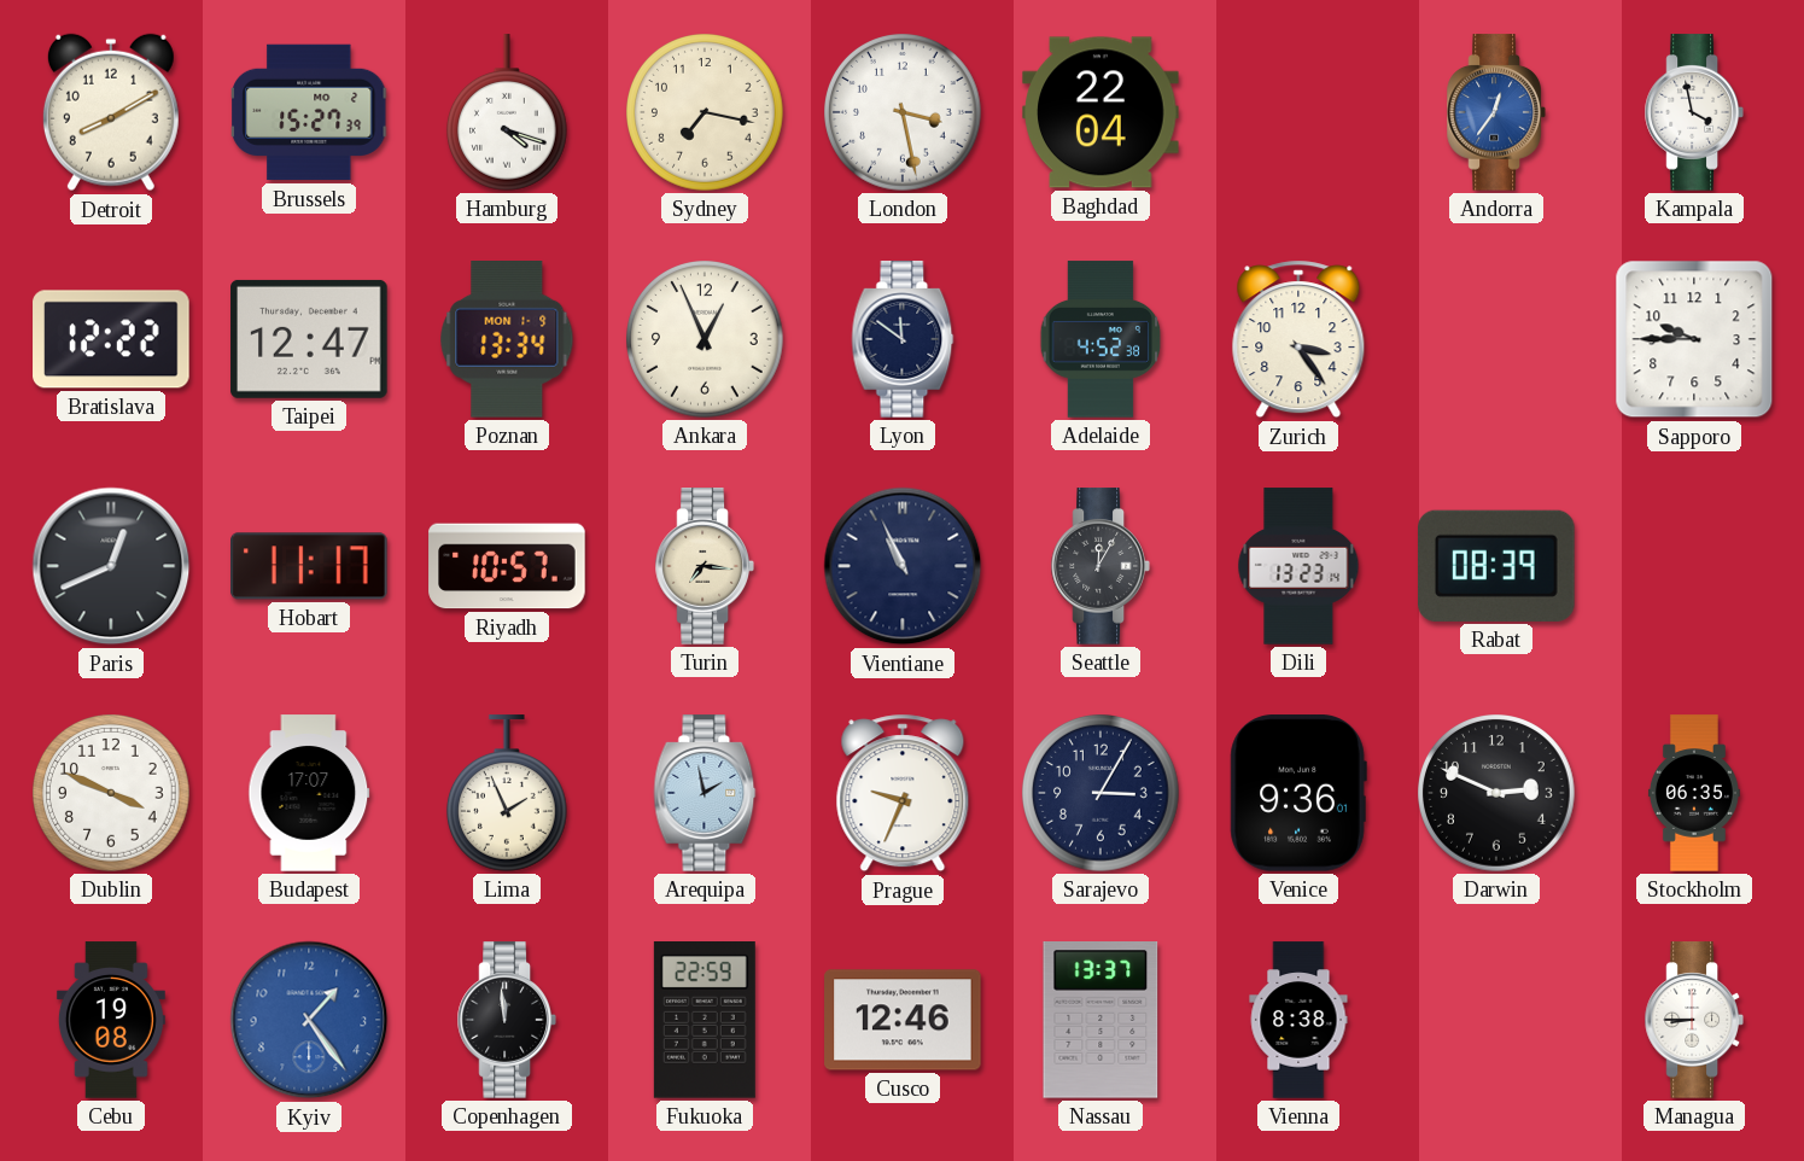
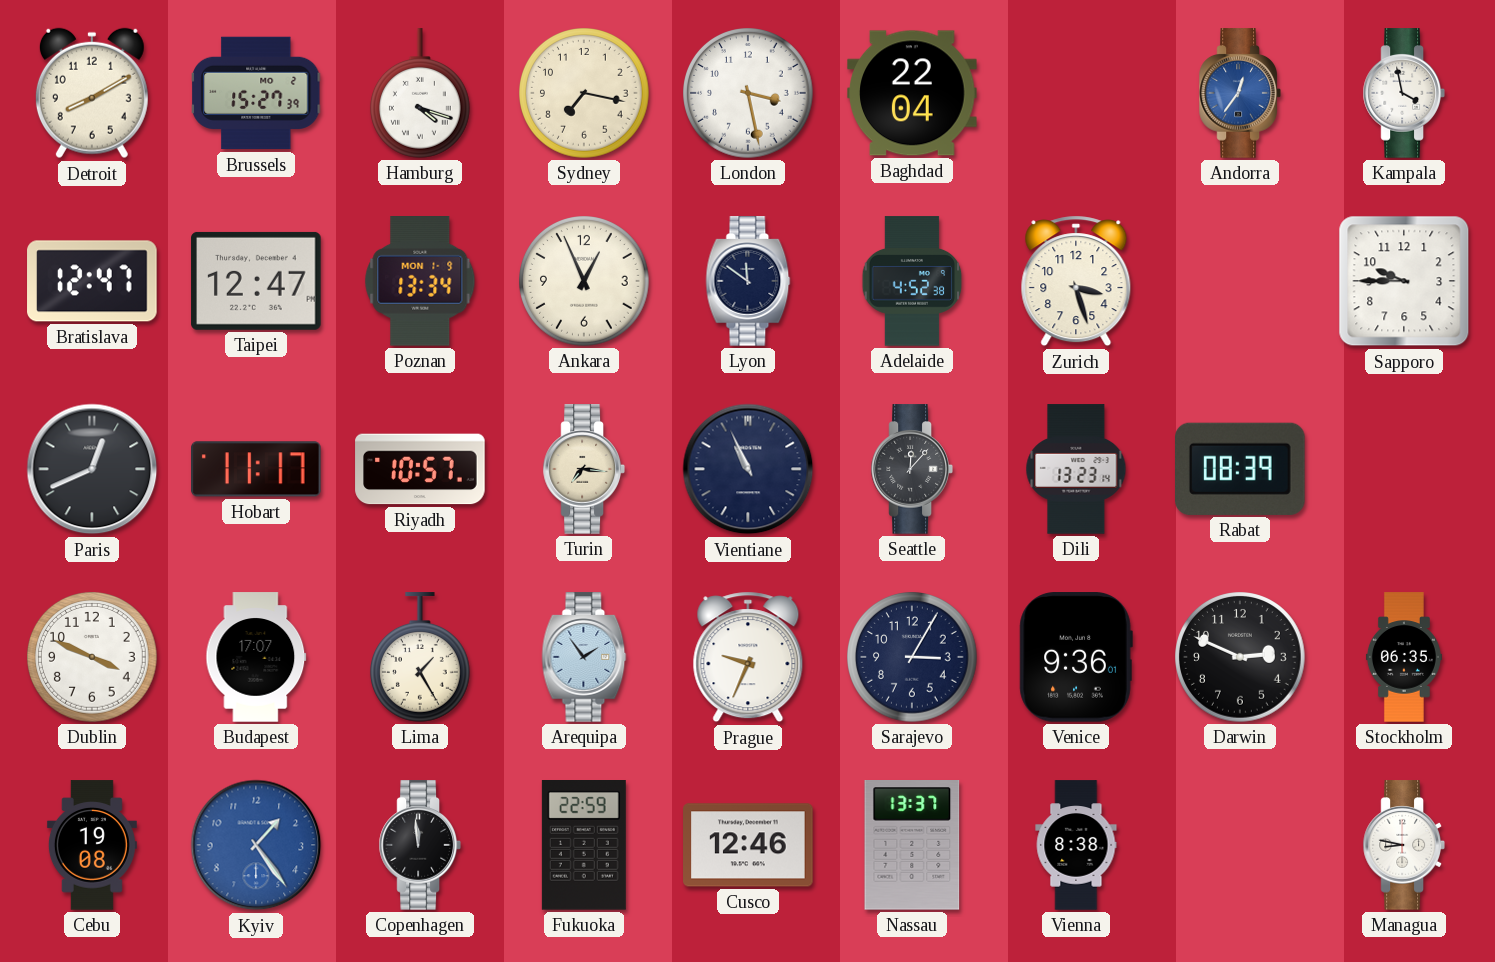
Bratislava: 12:22 -> 12:47 (92, 281)
Zurich: 3:24 -> 3:27 (1076, 281)
Seattle: 12:05 -> 12:07 (912, 469)
Lima: 1:56 -> 1:25 (420, 657)
Arequipa: 1:58 -> 1:54 (584, 657)
Managua: 8:45 -> 8:47 (1404, 845)
